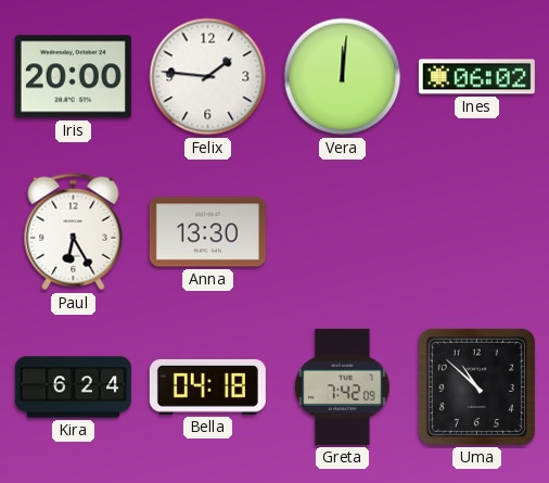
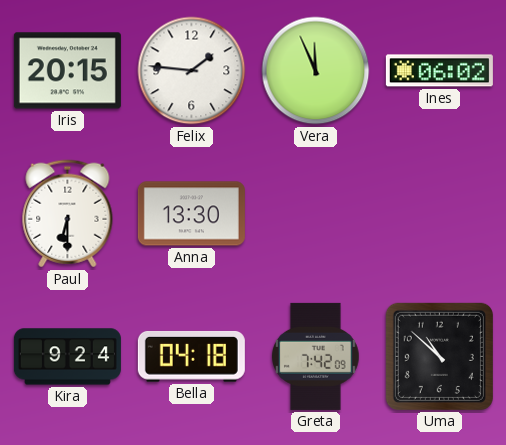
Iris: 20:00 -> 20:15 (67, 71)
Vera: 12:01 -> 11:56 (316, 71)
Paul: 6:25 -> 6:30 (68, 214)
Kira: 6:24 -> 9:24 (67, 357)
